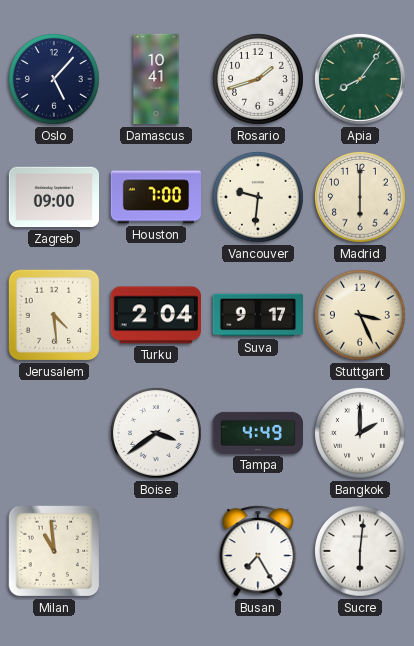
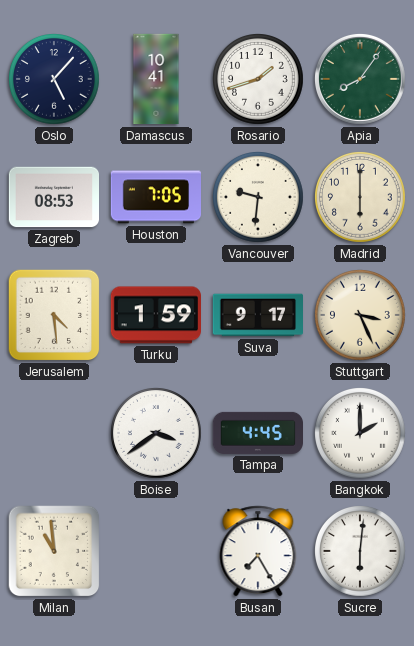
Zagreb: 09:00 -> 08:53 (53, 197)
Houston: 7:00 -> 7:05 (155, 197)
Turku: 2:04 -> 1:59 (155, 315)
Tampa: 4:49 -> 4:45 (257, 433)
